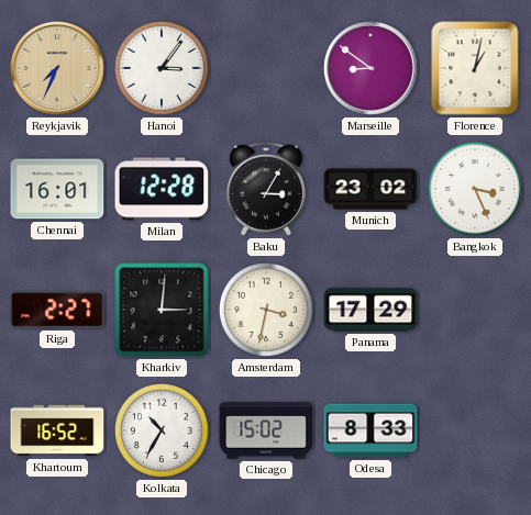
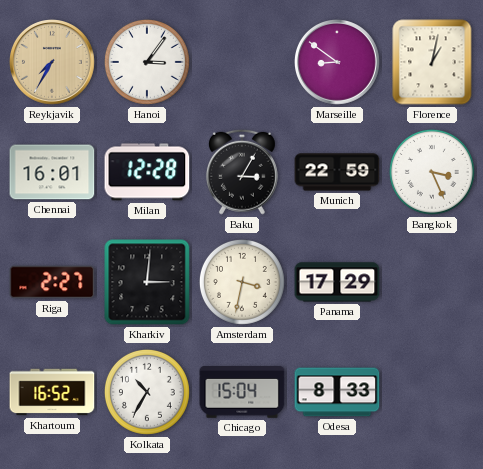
Reykjavik: 7:34 -> 7:35 (53, 63)
Munich: 23:02 -> 22:59 (337, 172)
Chicago: 15:02 -> 15:04 (242, 393)
